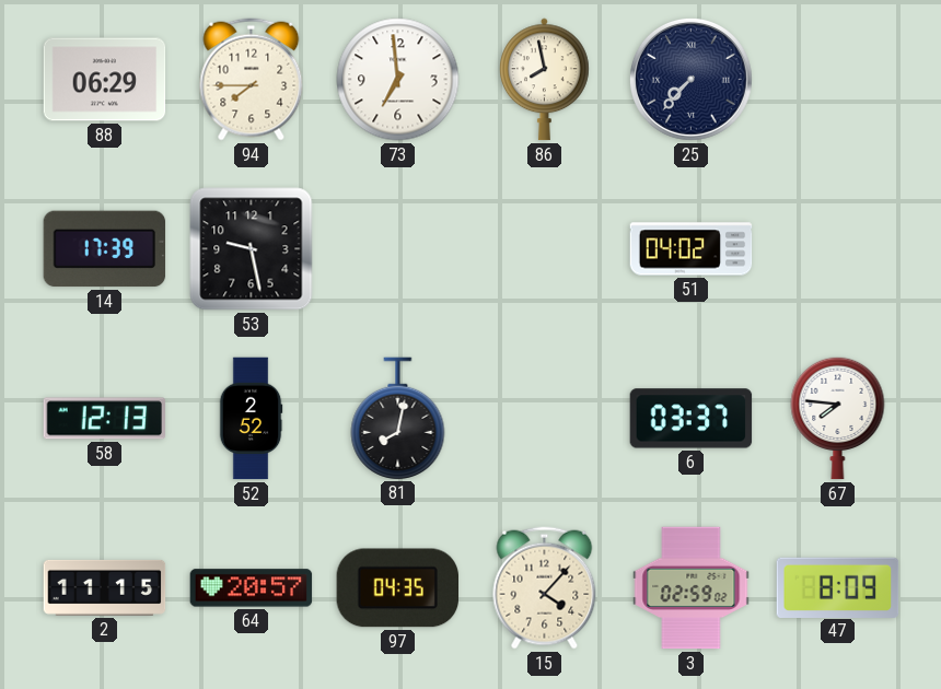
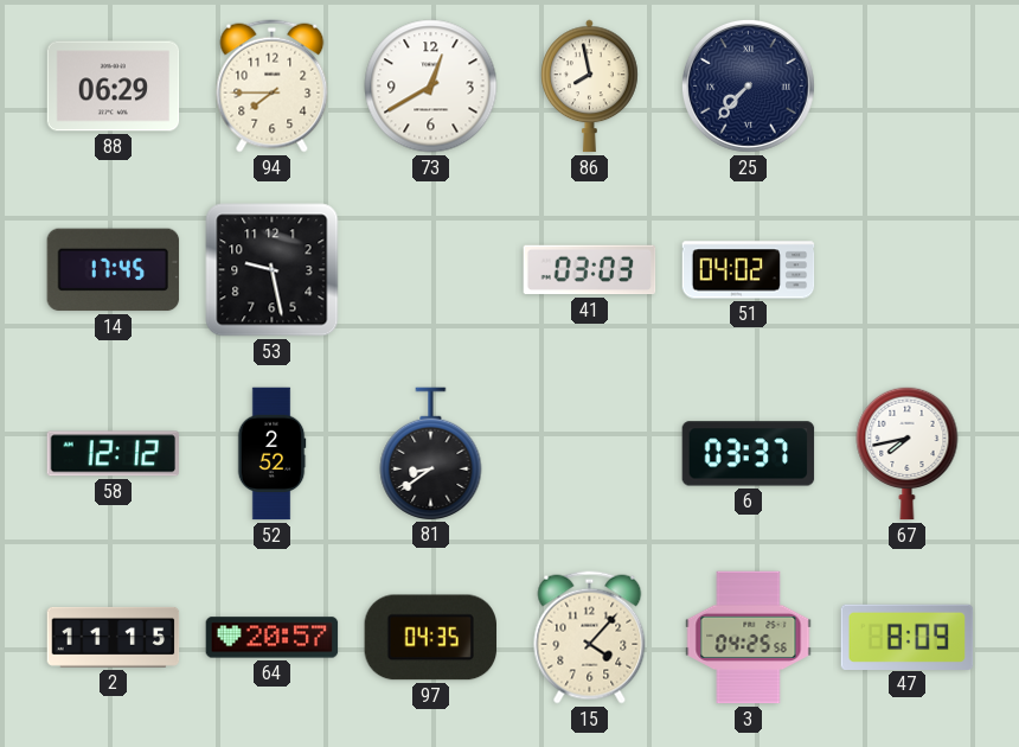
73: 6:59 -> 12:40 (431, 87)
14: 17:39 -> 17:45 (114, 270)
41: none -> 03:03 (590, 270)
58: 12:13 -> 12:12 (114, 454)
81: 8:02 -> 8:39 (431, 453)
67: 7:46 -> 7:43 (908, 453)
3: 02:59 -> 04:25 (749, 638)
